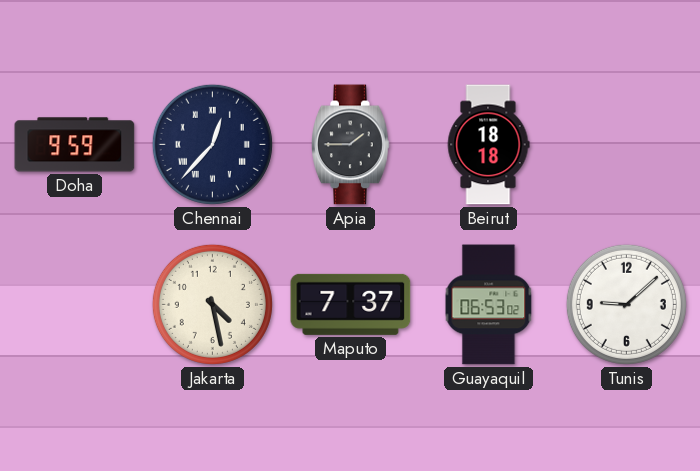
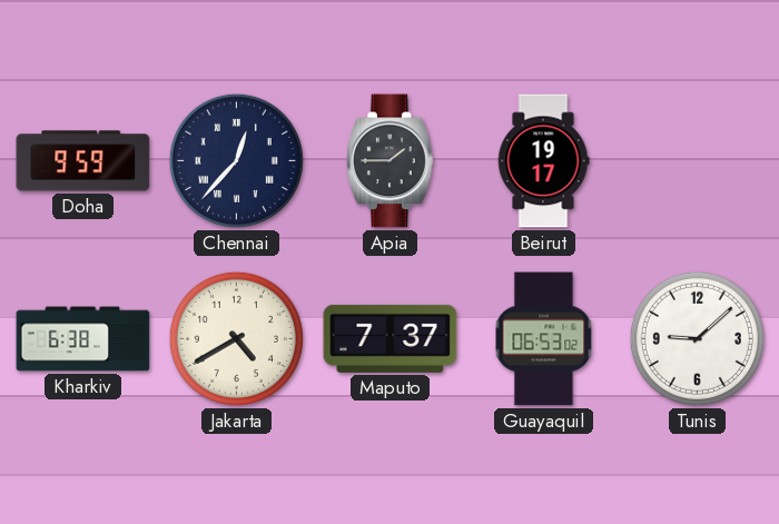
Beirut: 18:18 -> 19:17 (543, 161)
Kharkiv: none -> 6:38 (83, 339)
Jakarta: 4:28 -> 4:40 (236, 338)
